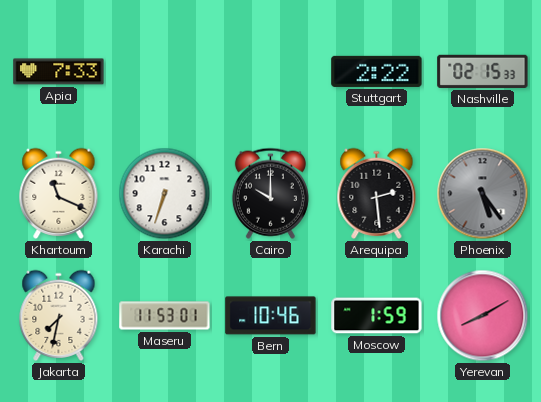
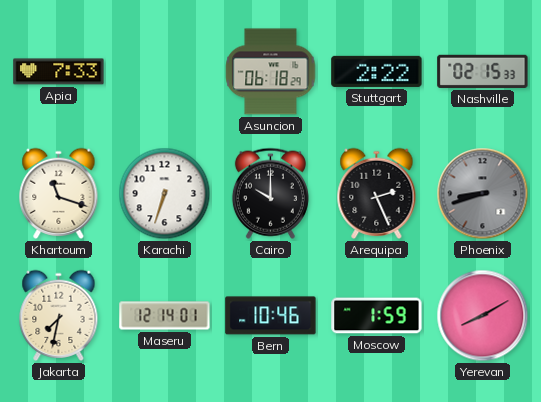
Asuncion: none -> 06:18 (271, 72)
Khartoum: 11:19 -> 11:18 (59, 193)
Arequipa: 2:29 -> 2:26 (377, 193)
Phoenix: 5:24 -> 8:42 (483, 194)
Maseru: 11:53 -> 12:14 (165, 316)
